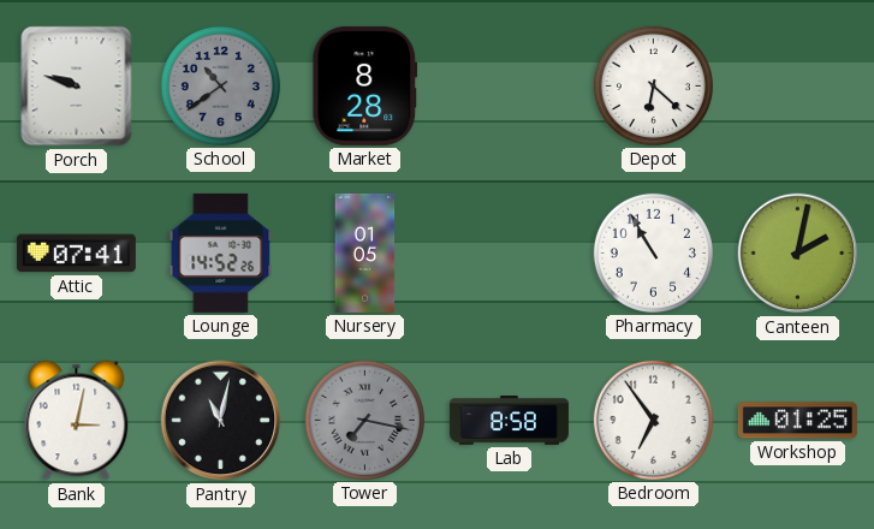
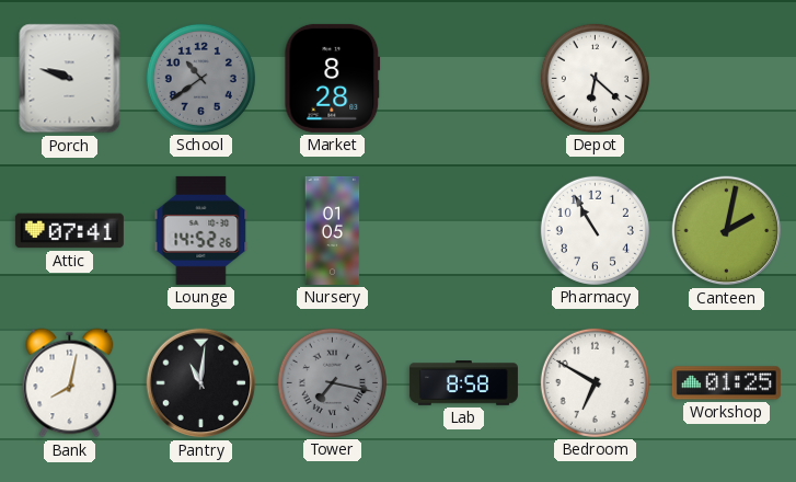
Bank: 3:02 -> 8:02 (70, 383)
Pantry: 11:02 -> 11:01 (201, 383)
Bedroom: 6:54 -> 6:50 (595, 382)
